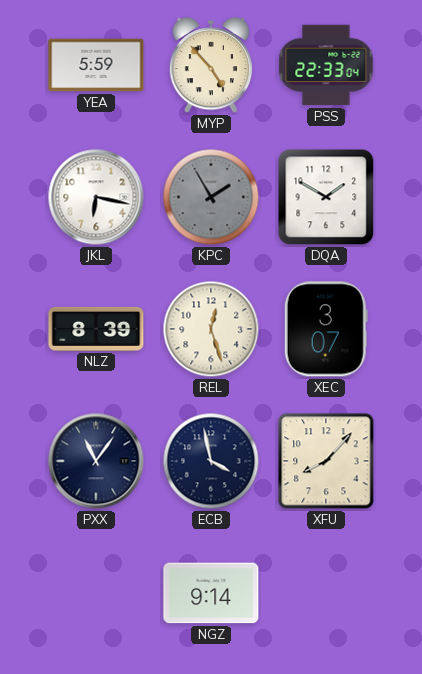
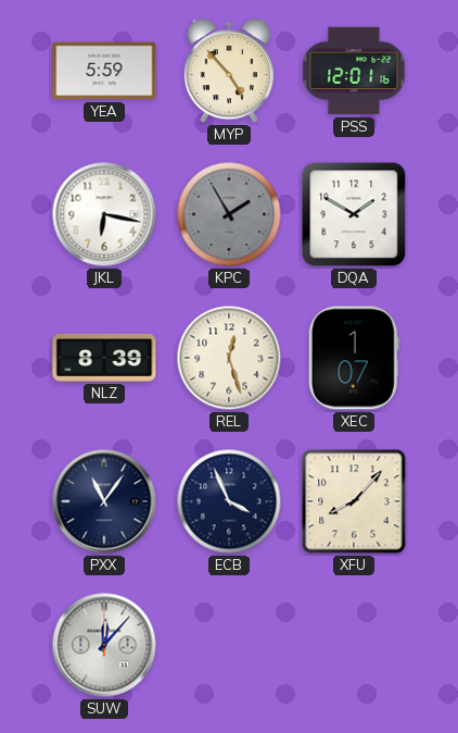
PSS: 22:33 -> 12:01 (354, 71)
XEC: 3:07 -> 1:07 (354, 358)
ECB: 3:58 -> 3:56 (229, 501)
SUW: none -> 12:07 (104, 645)
NGZ: 9:14 -> none (211, 593)
